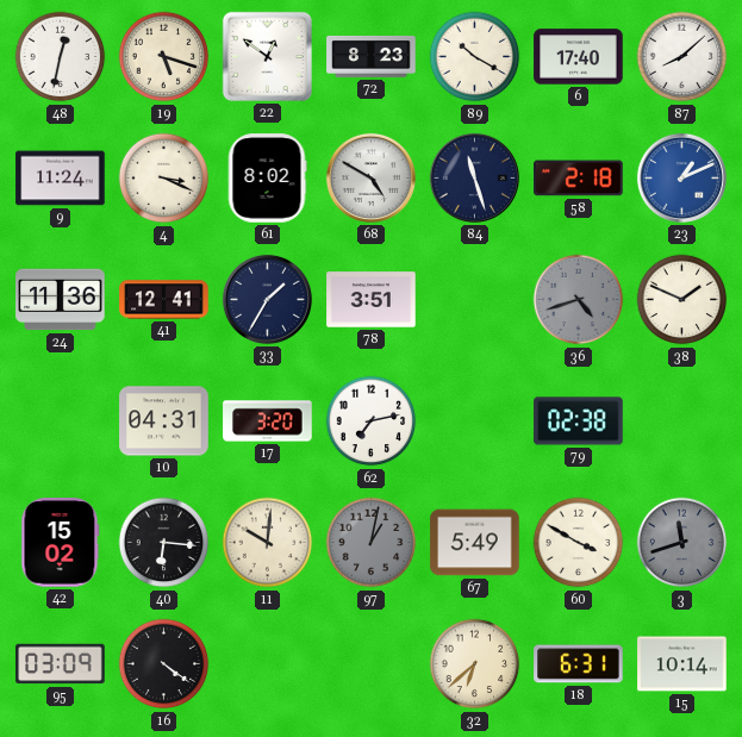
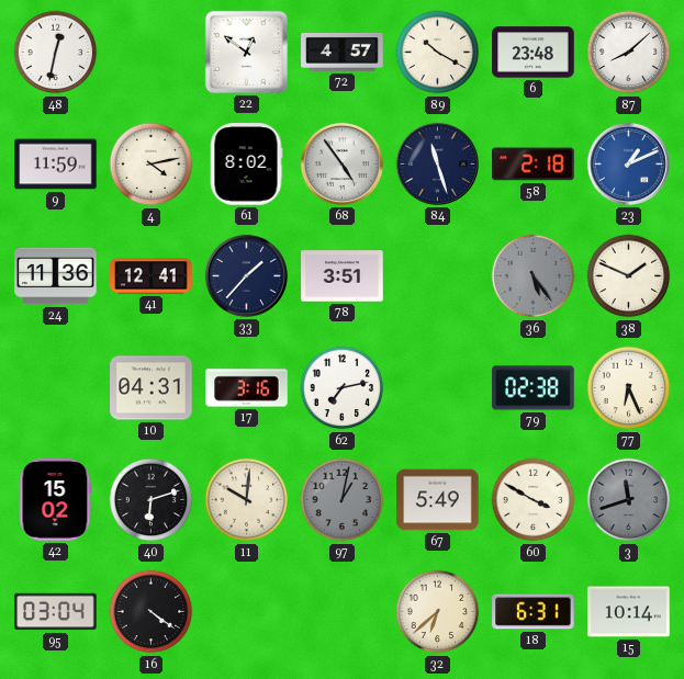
19: 5:18 -> none (164, 57)
72: 8:23 -> 4:57 (343, 52)
6: 17:40 -> 23:48 (534, 53)
9: 11:24 -> 11:59 (56, 165)
4: 3:19 -> 4:13 (152, 165)
68: 4:50 -> 4:54 (341, 163)
33: 1:35 -> 1:37 (246, 275)
36: 4:42 -> 5:24 (534, 276)
17: 3:20 -> 3:16 (247, 388)
77: none -> 6:26 (629, 388)
40: 6:16 -> 6:12 (152, 500)
95: 03:09 -> 03:04 (56, 612)
